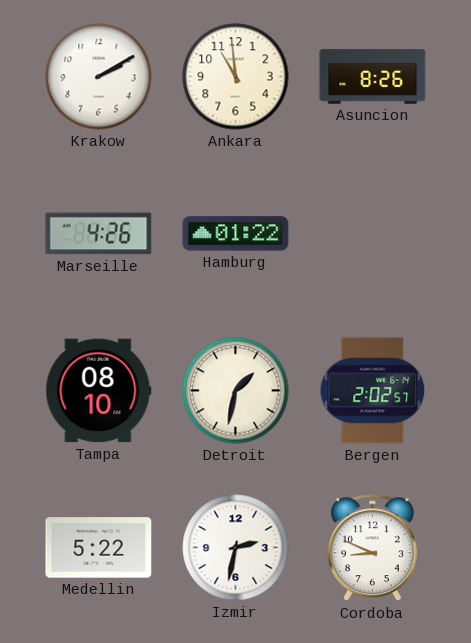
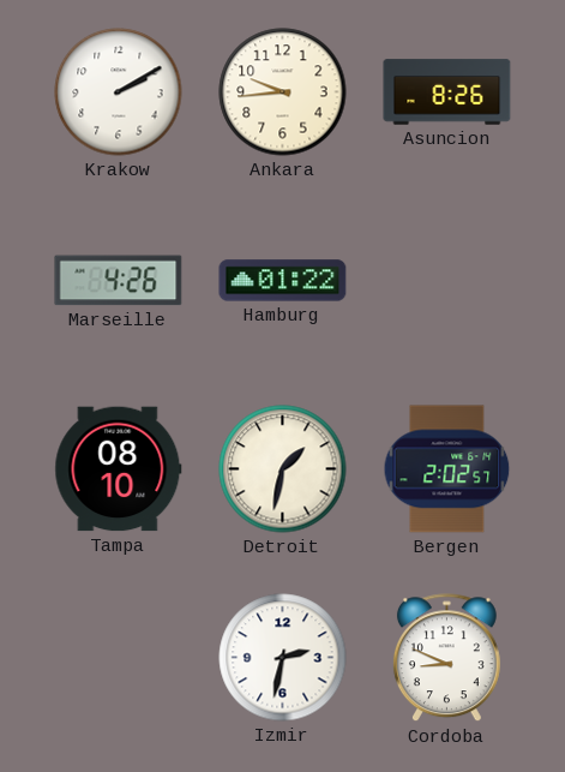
Ankara: 10:59 -> 9:44 (283, 92)
Medellin: 5:22 -> none (99, 548)
